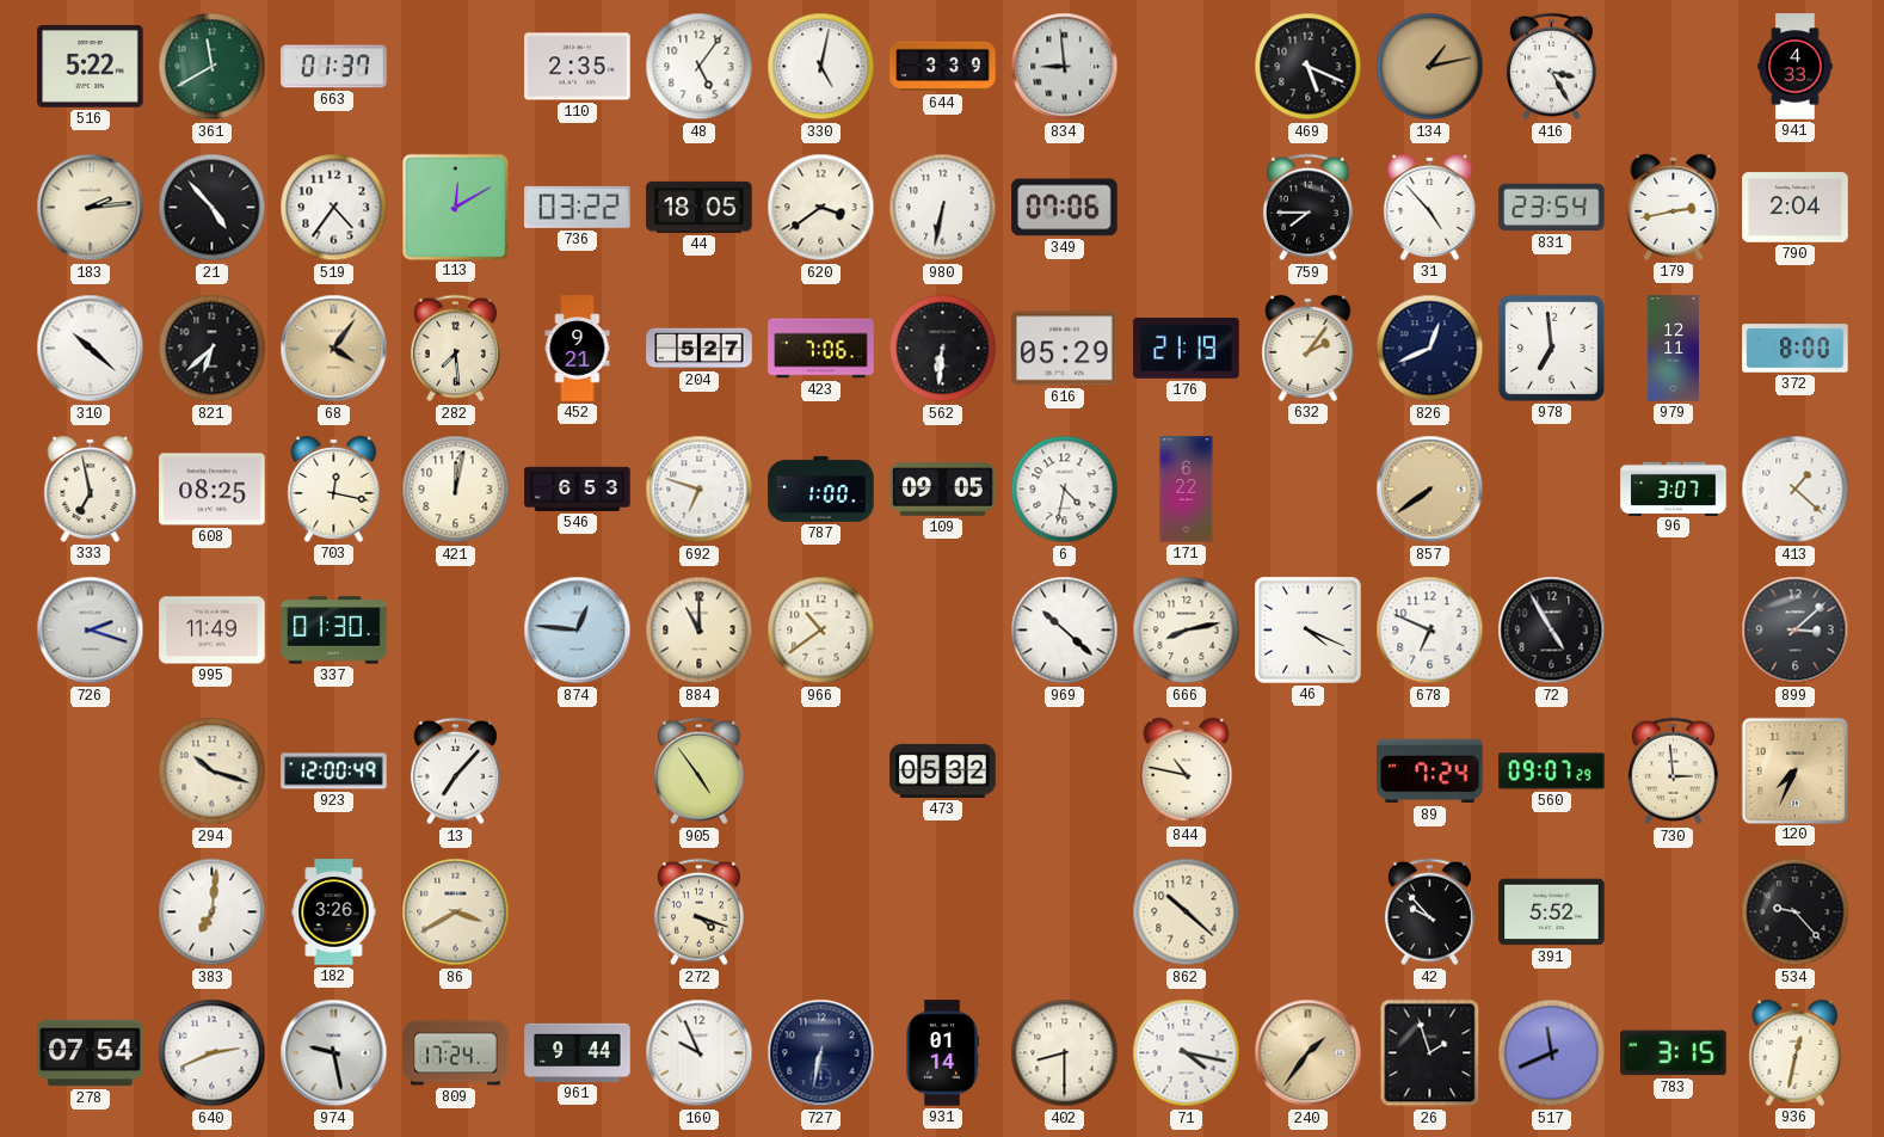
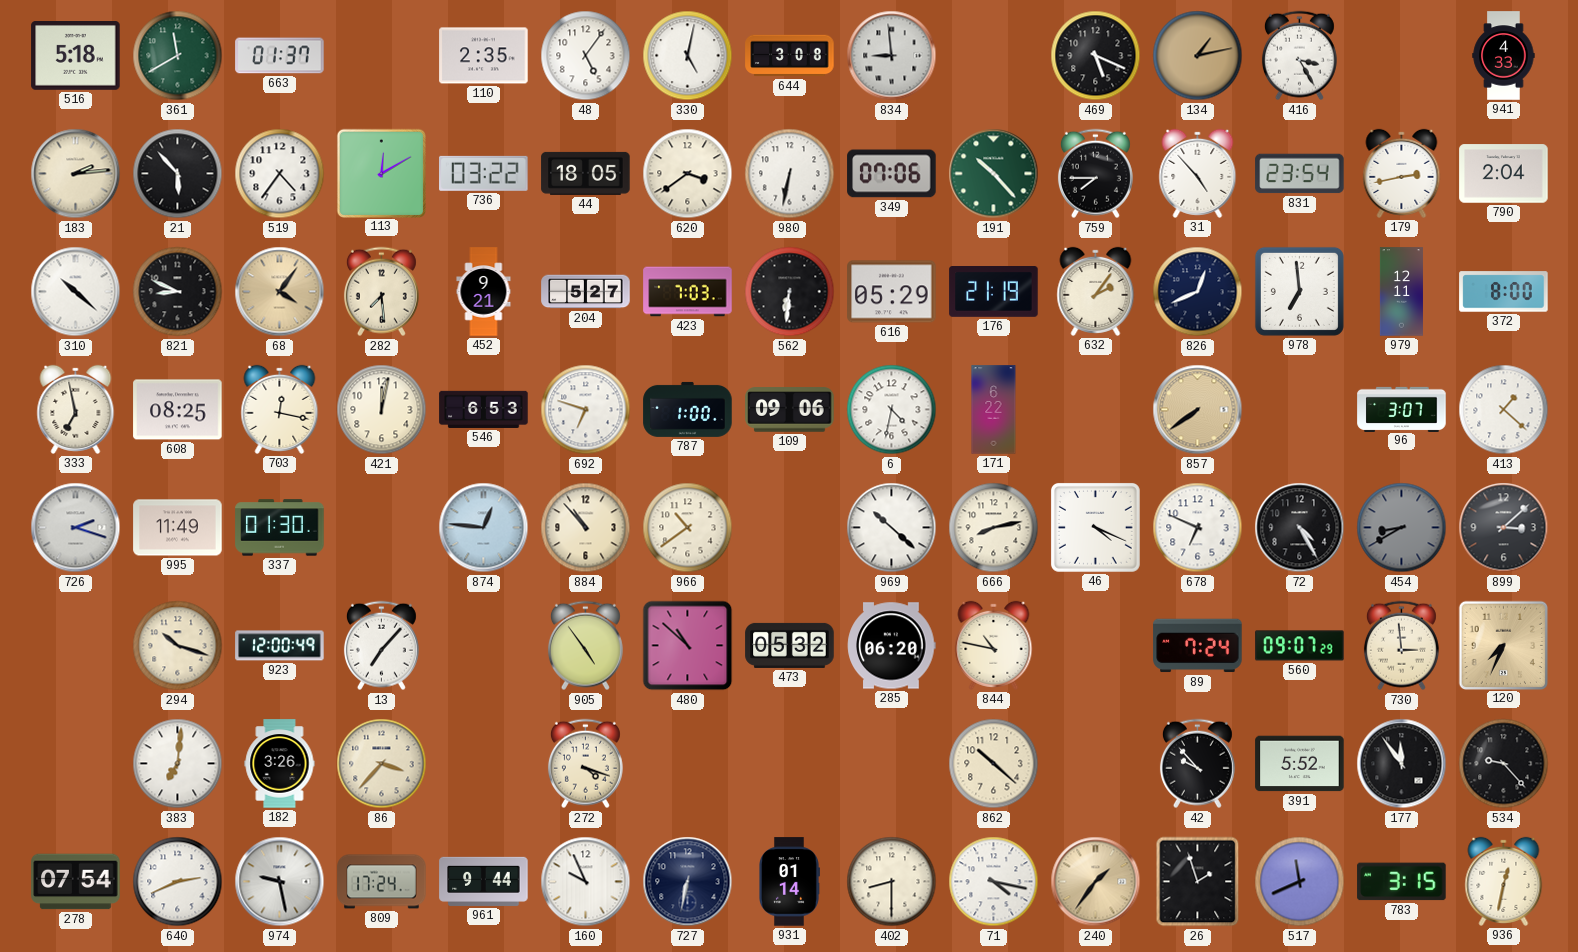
516: 5:22 -> 5:18 (76, 56)
644: 3:39 -> 3:08 (790, 56)
21: 4:53 -> 5:53 (178, 174)
191: none -> 10:23 (994, 174)
821: 6:38 -> 8:49 (178, 292)
423: 7:06 -> 7:03 (688, 292)
109: 09:05 -> 09:06 (790, 410)
884: 11:00 -> 10:53 (586, 528)
72: 4:55 -> 4:25 (1300, 528)
454: none -> 8:40 (1402, 528)
480: none -> 10:52 (688, 646)
285: none -> 06:20 (892, 646)
86: 3:40 -> 3:37 (382, 764)
177: none -> 11:54 (1402, 764)
